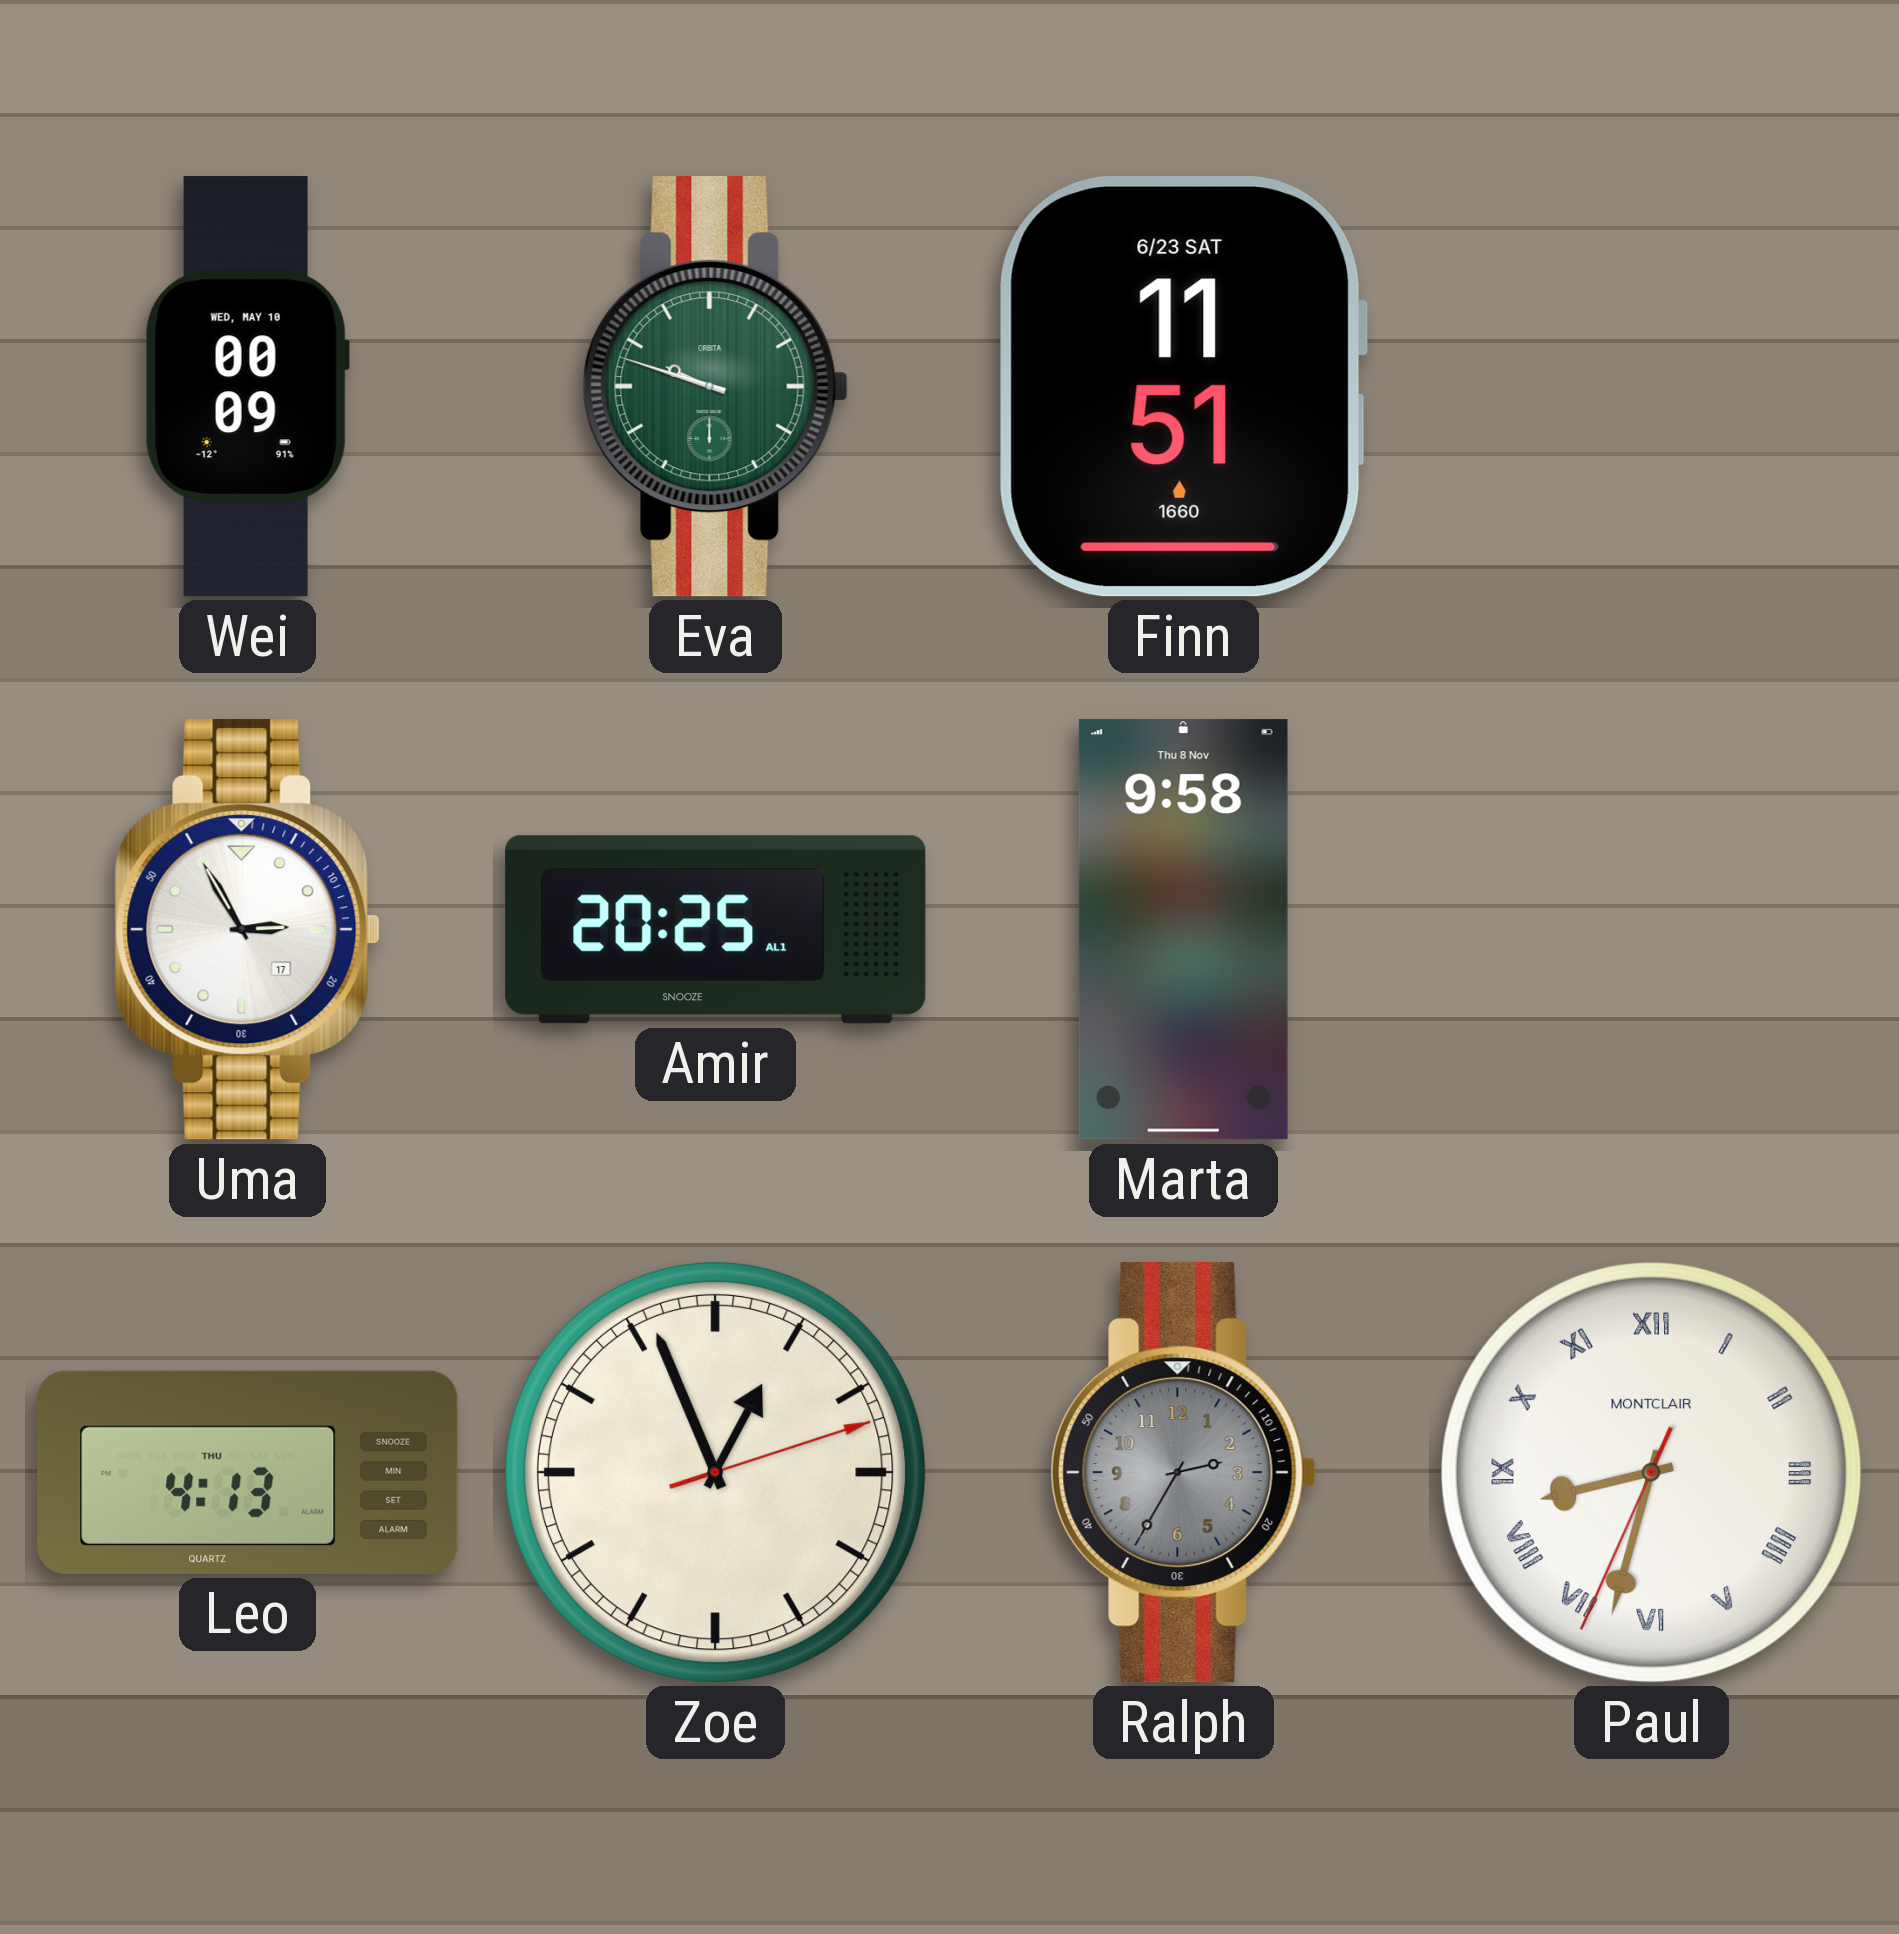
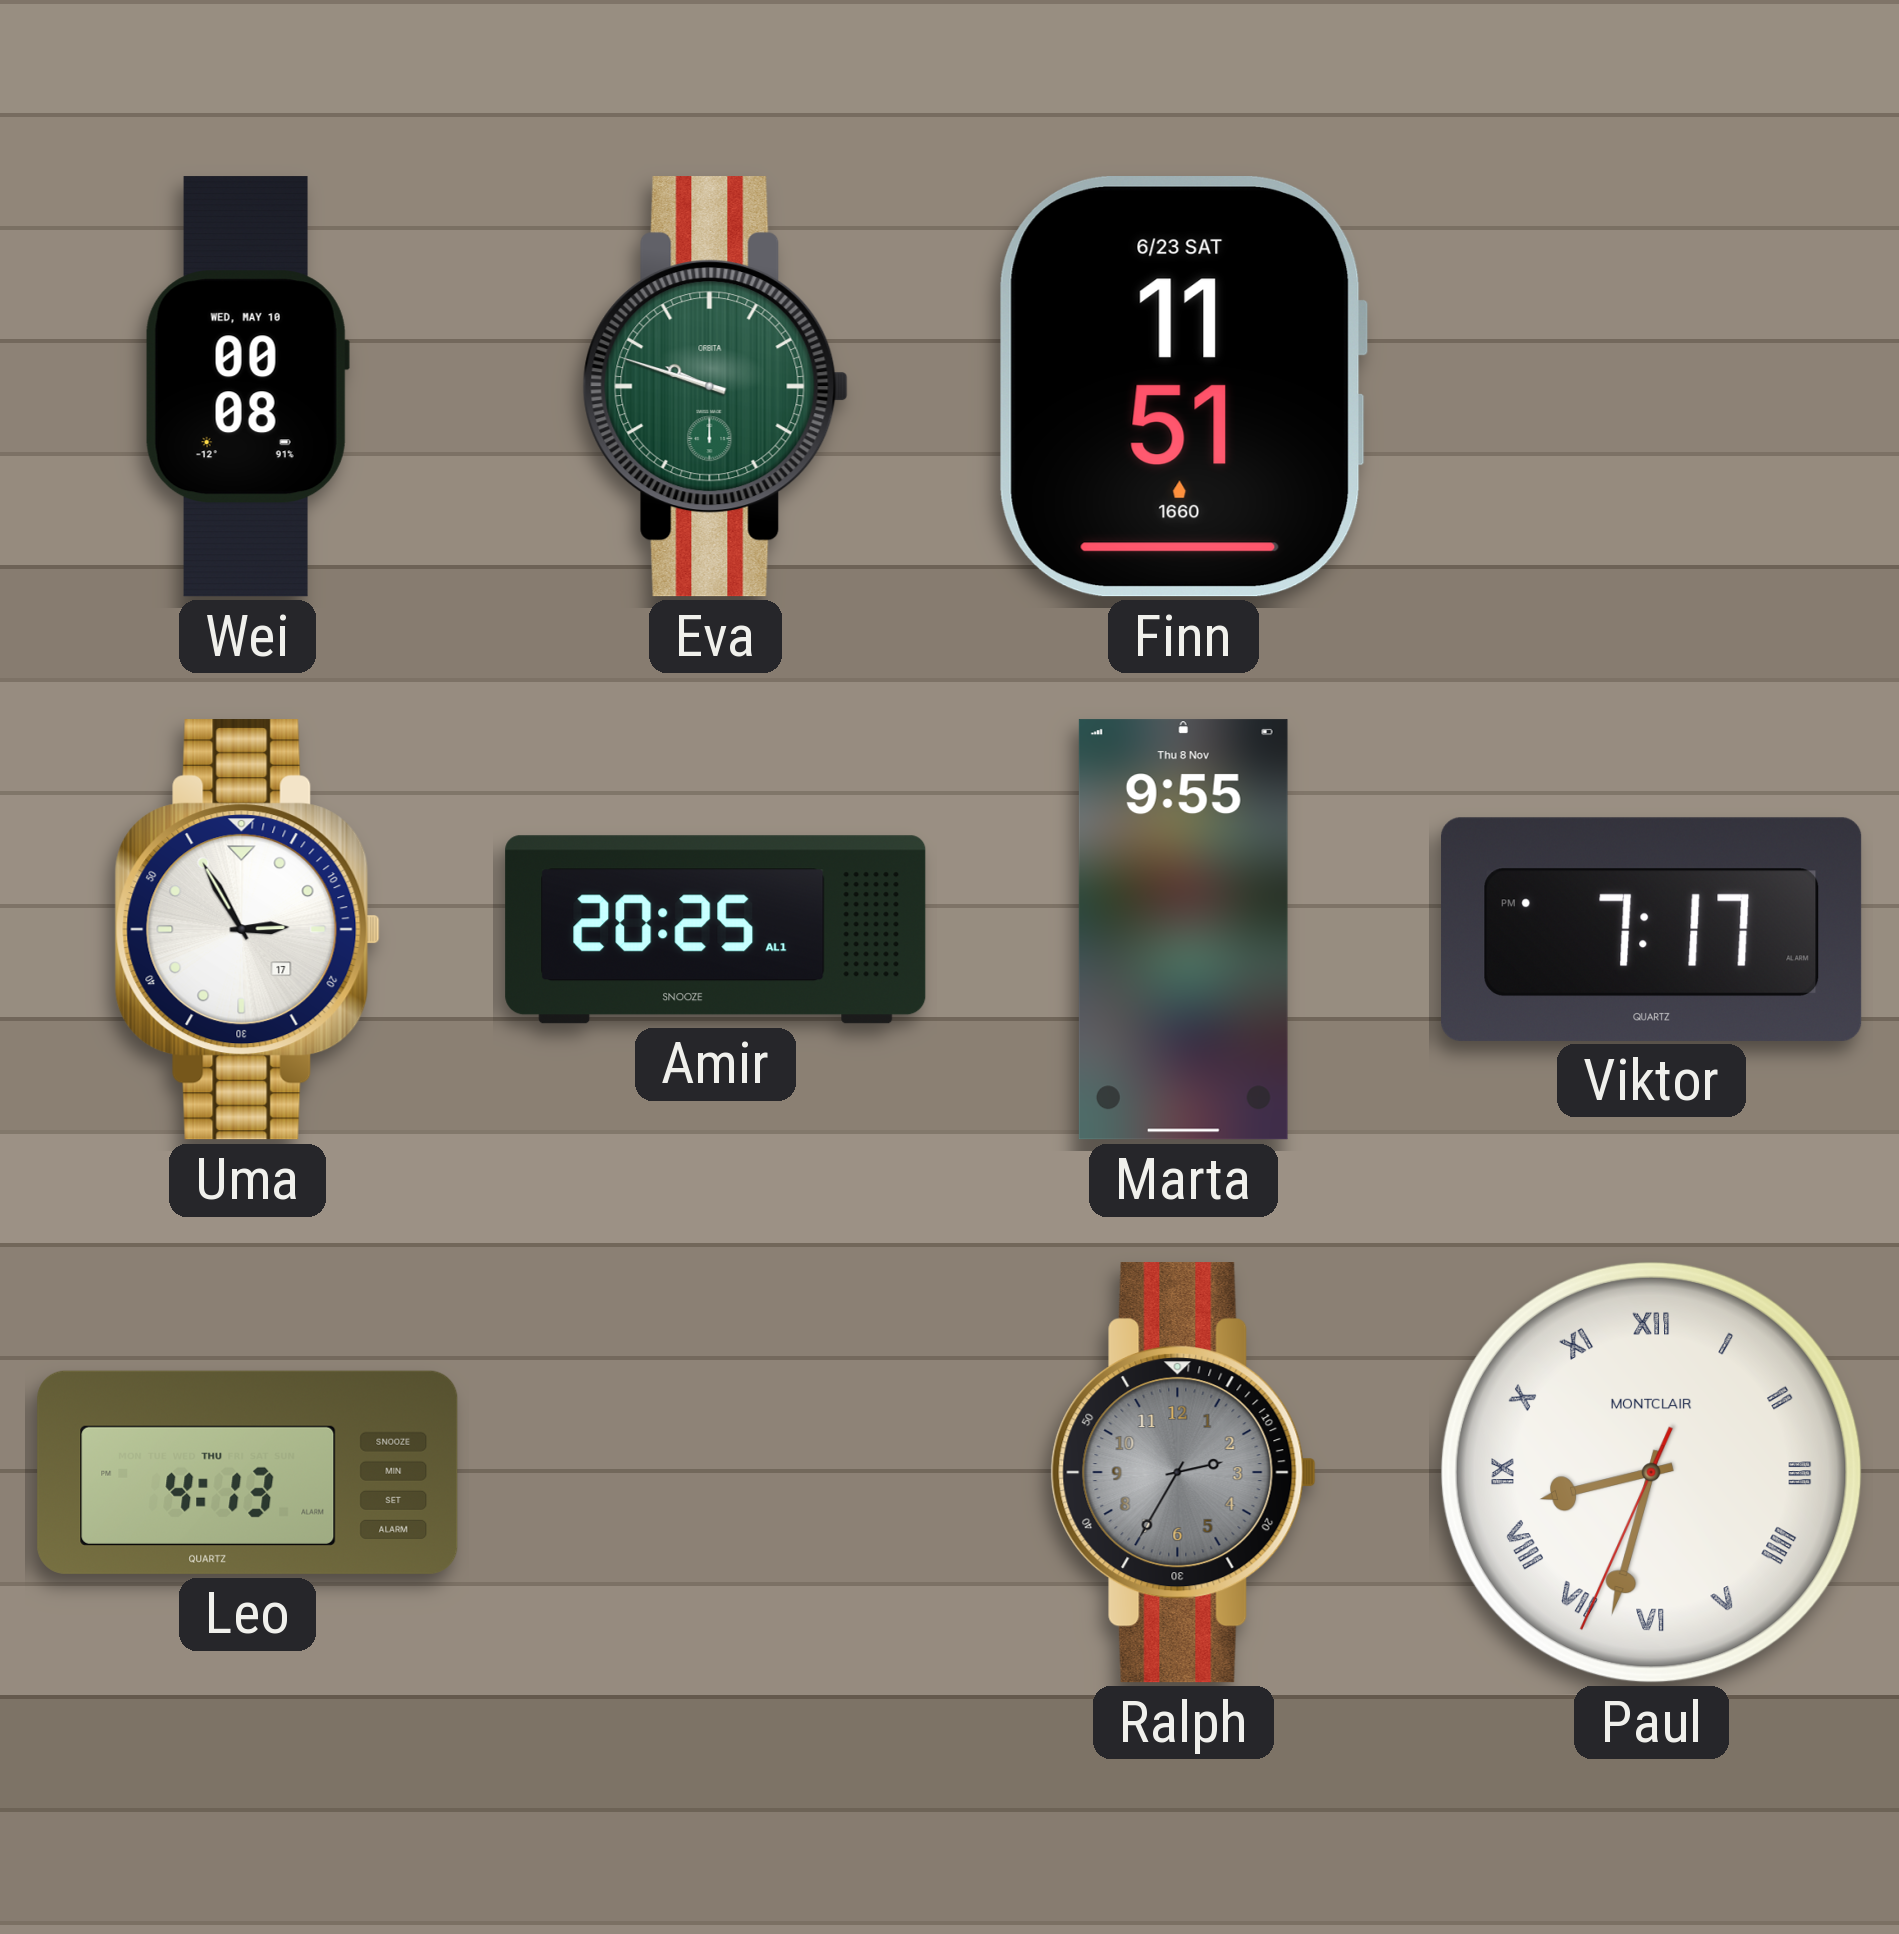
Wei: 00:09 -> 00:08 (247, 387)
Marta: 9:58 -> 9:55 (1183, 930)
Viktor: none -> 7:17 (1652, 929)
Zoe: 12:56 -> none (715, 1472)
